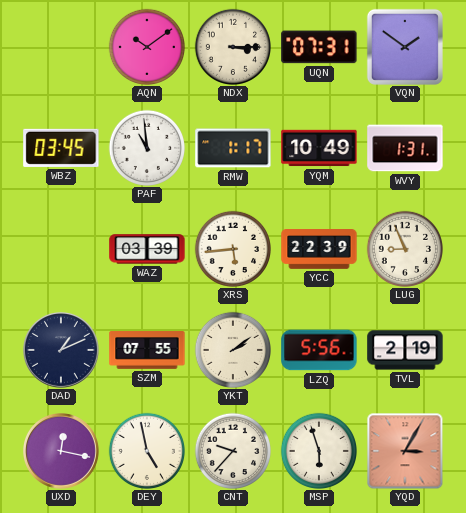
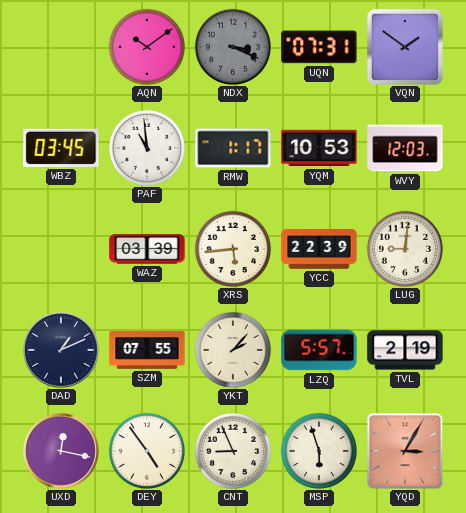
NDX: 3:15 -> 3:19 (232, 46)
NDX dial: cream -> grey (232, 46)
YQM: 10:49 -> 10:53 (319, 148)
WVY: 1:31 -> 12:03 (405, 148)
LUG: 8:56 -> 9:01 (404, 248)
YKT: 2:09 -> 2:07 (232, 349)
LZQ: 5:56 -> 5:57 (319, 350)
DEY: 4:58 -> 4:54 (146, 450)
CNT: 9:37 -> 8:56 (232, 450)
